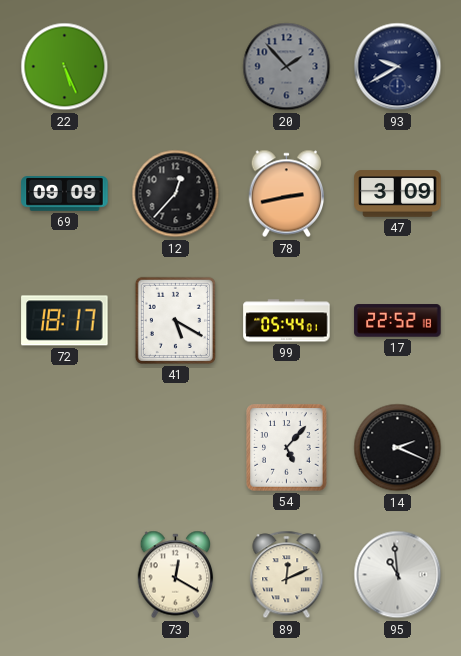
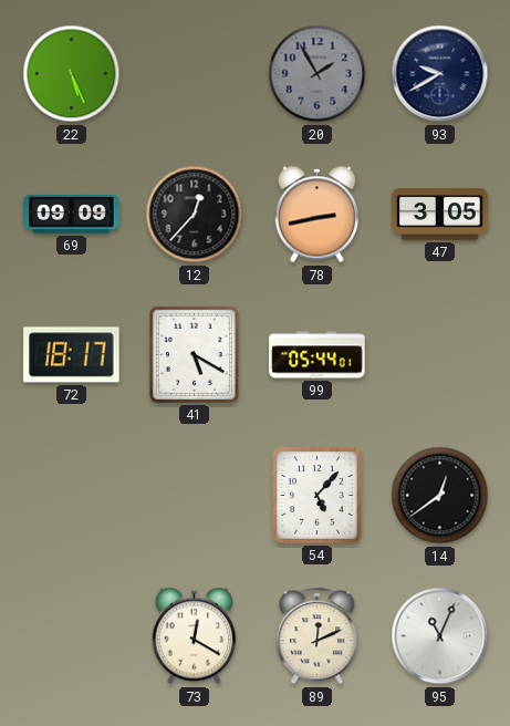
20: 1:53 -> 1:55 (318, 74)
47: 3:09 -> 3:05 (440, 215)
17: 22:52 -> none (398, 321)
14: 2:19 -> 12:39 (440, 496)
95: 10:59 -> 11:04 (440, 636)
